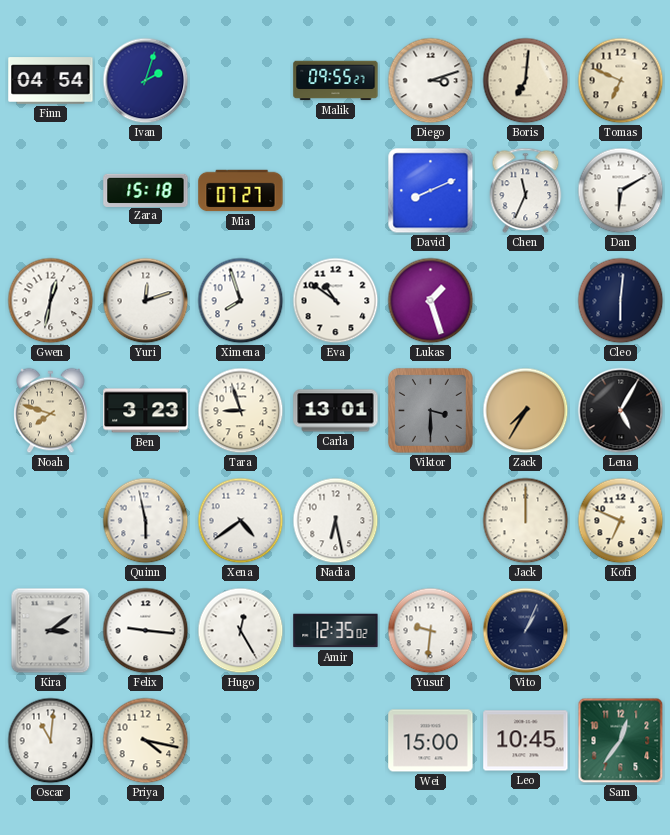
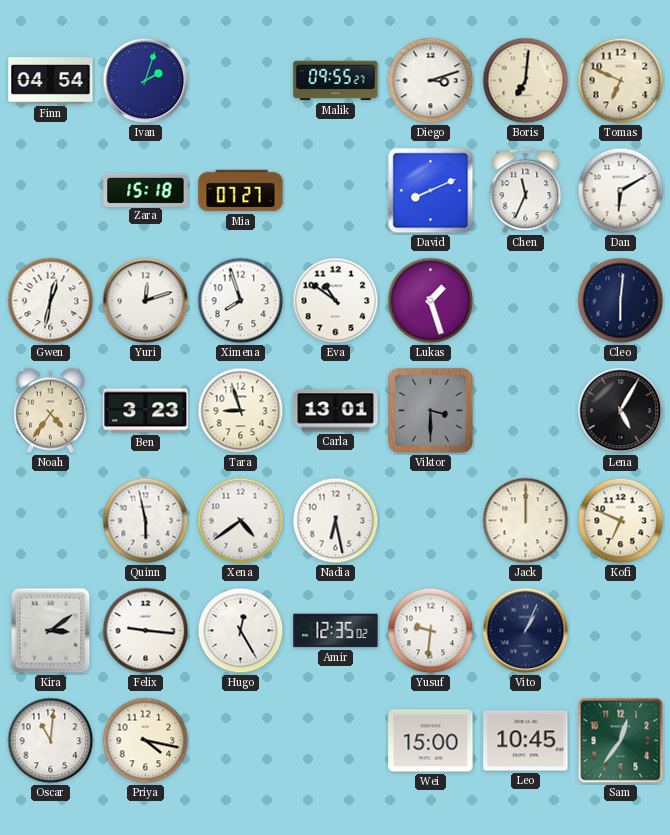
Noah: 7:48 -> 4:36 (51, 411)
Zack: 7:35 -> none (526, 411)
